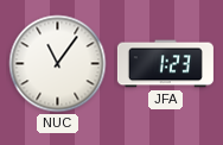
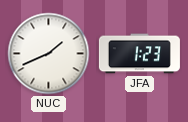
NUC: 11:06 -> 1:41 (49, 54)
